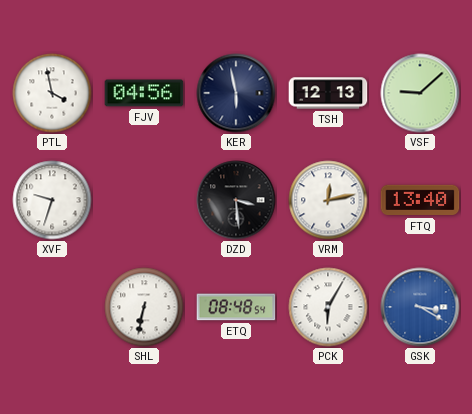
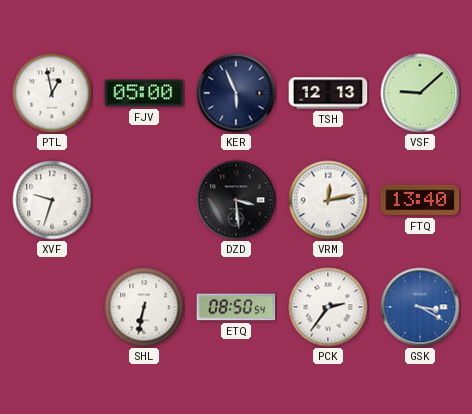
PTL: 3:58 -> 12:58 (52, 93)
FJV: 04:56 -> 05:00 (144, 93)
KER: 5:58 -> 5:56 (236, 93)
ETQ: 08:48 -> 08:50 (236, 307)
PCK: 6:05 -> 2:36 (328, 307)
